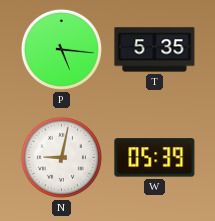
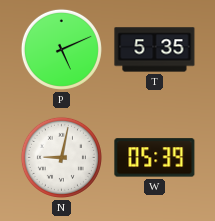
P: 5:16 -> 5:11 (61, 49)
